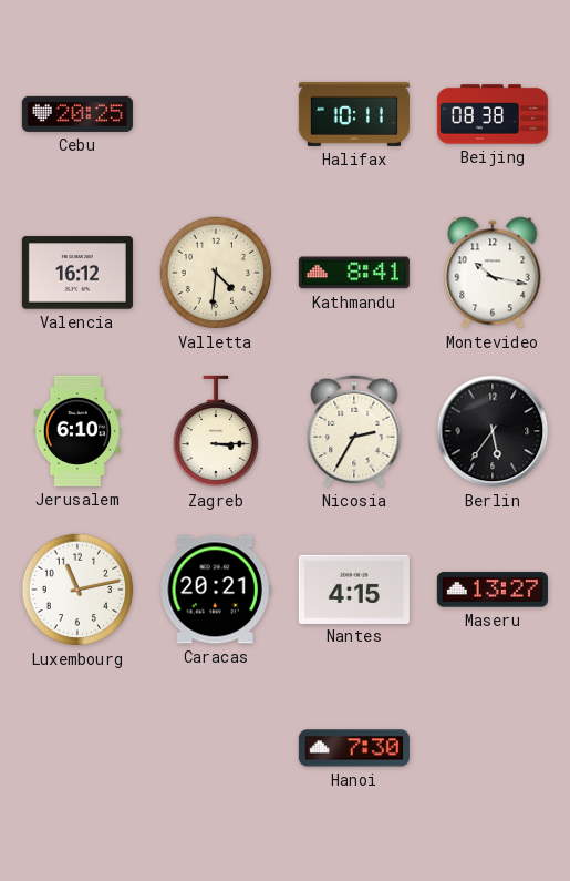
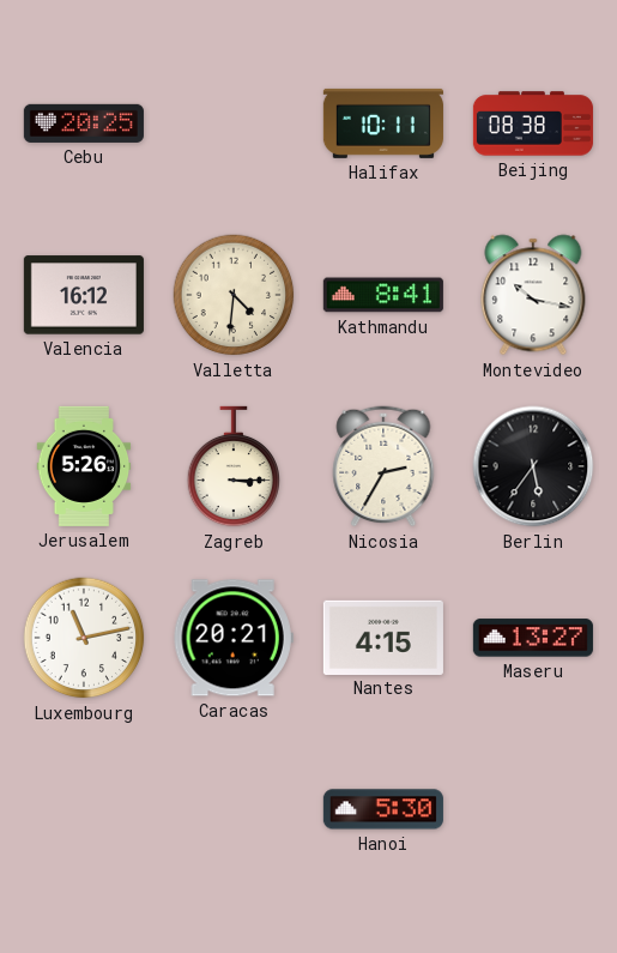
Jerusalem: 6:10 -> 5:26 (84, 466)
Hanoi: 7:30 -> 5:30 (383, 809)
